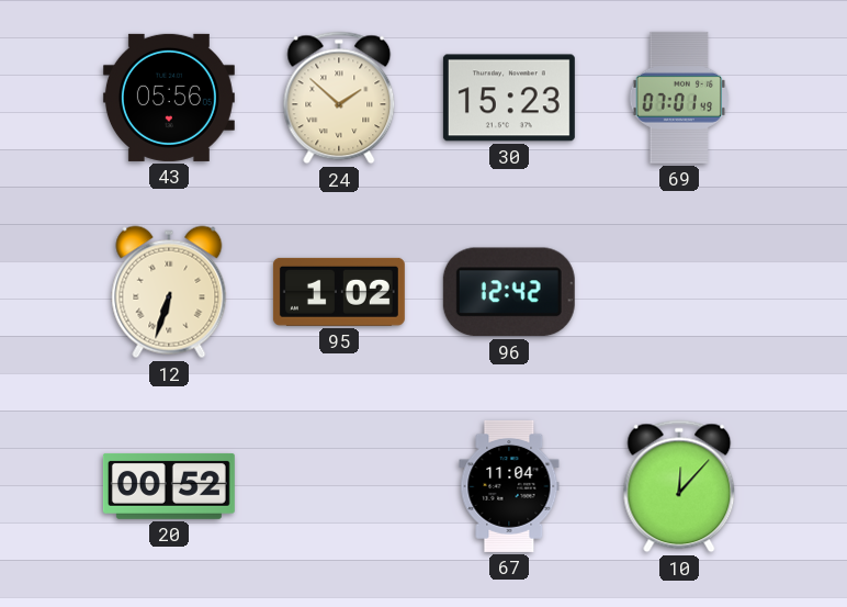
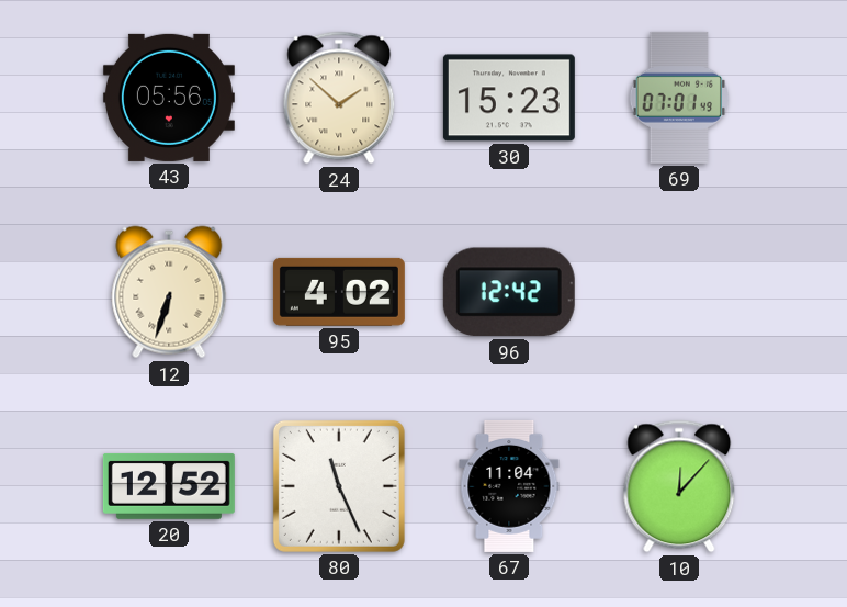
95: 1:02 -> 4:02 (339, 292)
20: 00:52 -> 12:52 (169, 486)
80: none -> 11:26 (339, 486)
